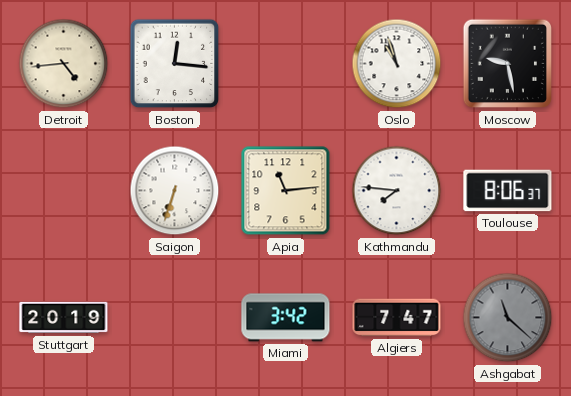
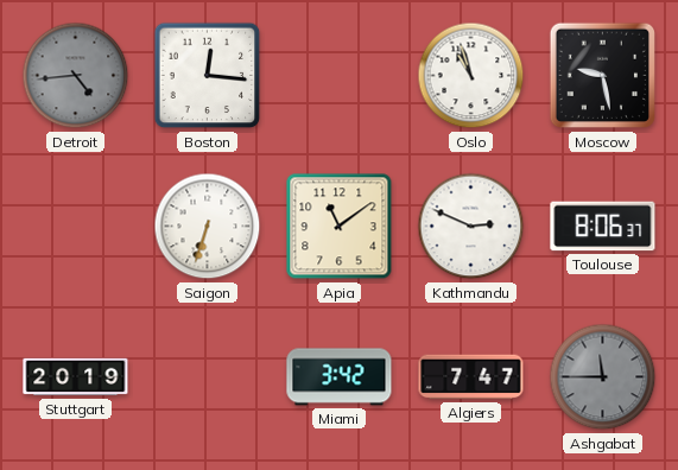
Detroit dial: cream -> grey (76, 76)
Apia: 11:14 -> 11:09 (340, 227)
Kathmandu: 7:46 -> 2:49 (471, 227)
Ashgabat: 11:22 -> 11:45 (603, 377)
